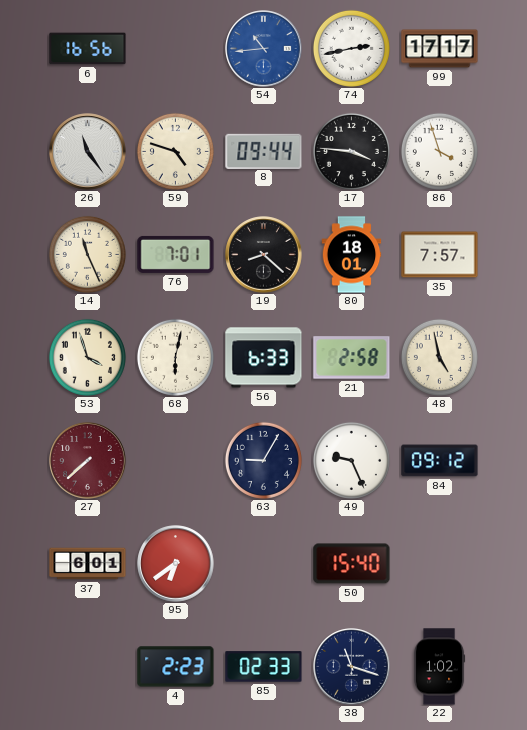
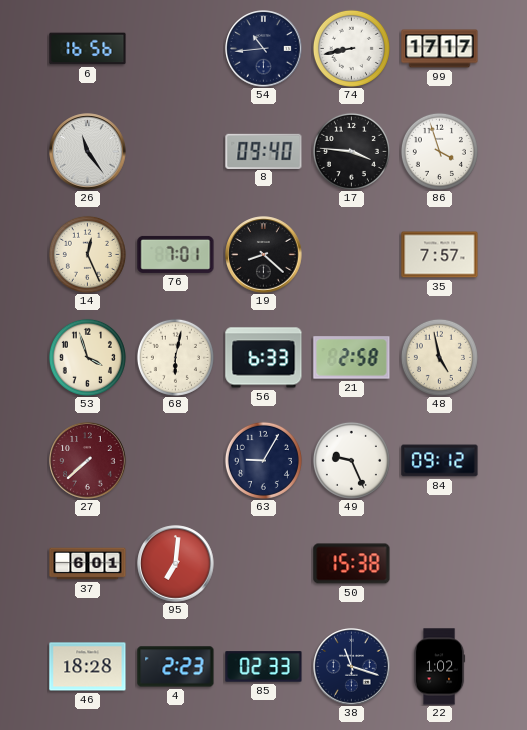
54 dial: blue -> navy (264, 49)
74: 2:43 -> 8:43 (351, 48)
59: 4:48 -> none (175, 151)
8: 09:44 -> 09:40 (264, 151)
14: 11:26 -> 12:26 (87, 254)
80: 18:01 -> none (352, 255)
95: 6:39 -> 7:01 (176, 564)
50: 15:40 -> 15:38 (352, 564)
46: none -> 18:28 (88, 667)
